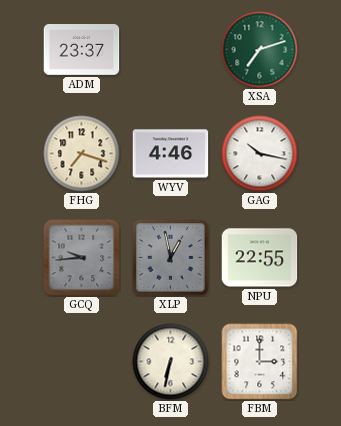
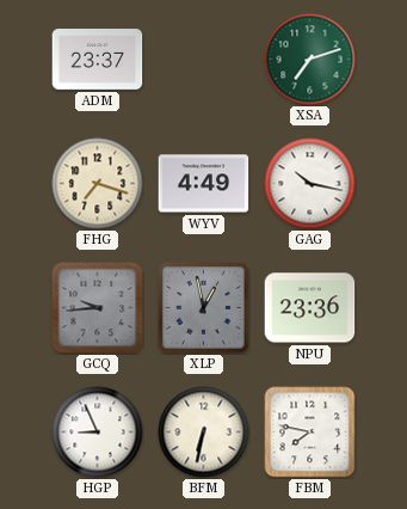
WYV: 4:46 -> 4:49 (204, 184)
NPU: 22:55 -> 23:36 (310, 308)
HGP: none -> 8:56 (98, 433)
FBM: 3:00 -> 7:47 (310, 433)
